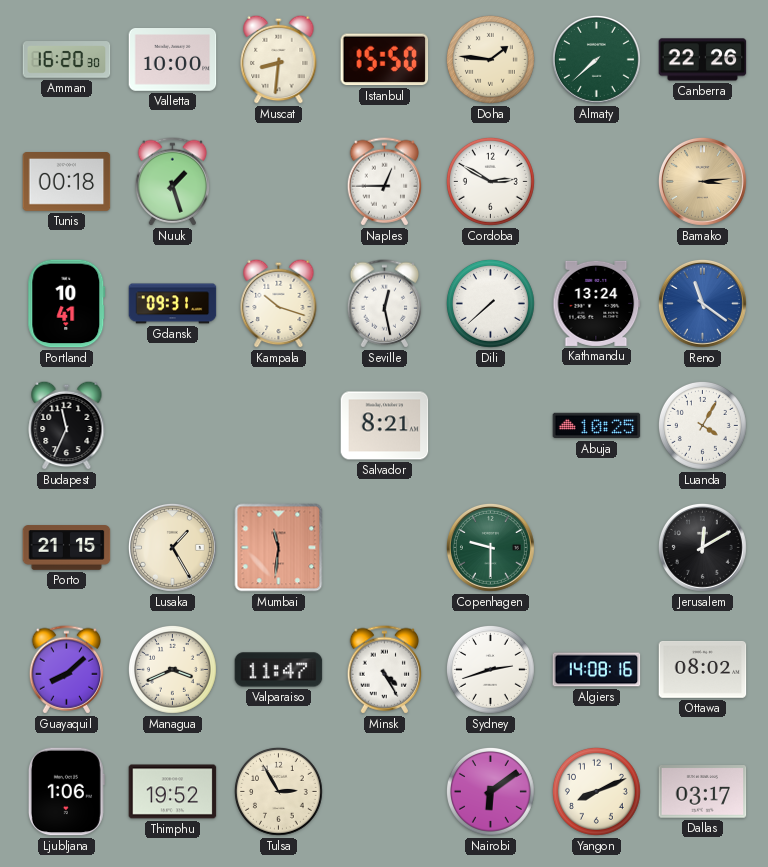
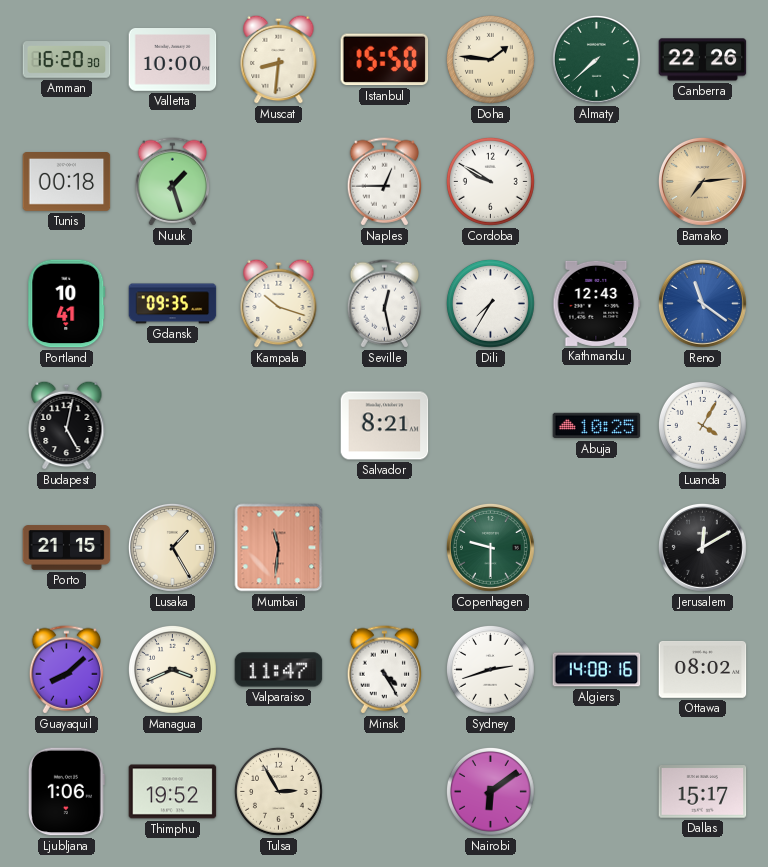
Cordoba: 2:50 -> 9:50 (490, 181)
Bamako: 3:14 -> 7:14 (702, 181)
Gdansk: 09:31 -> 09:35 (173, 304)
Dili: 7:38 -> 7:35 (490, 303)
Kathmandu: 13:24 -> 12:43 (597, 303)
Budapest: 11:34 -> 5:02 (67, 425)
Yangon: 8:11 -> none (596, 791)
Dallas: 03:17 -> 15:17 (703, 792)
